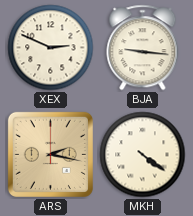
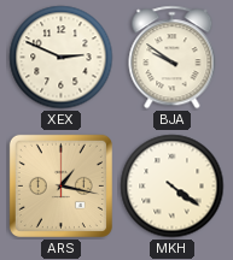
BJA: 9:16 -> 9:51 (173, 58)
ARS: 2:17 -> 1:17 (60, 185)
